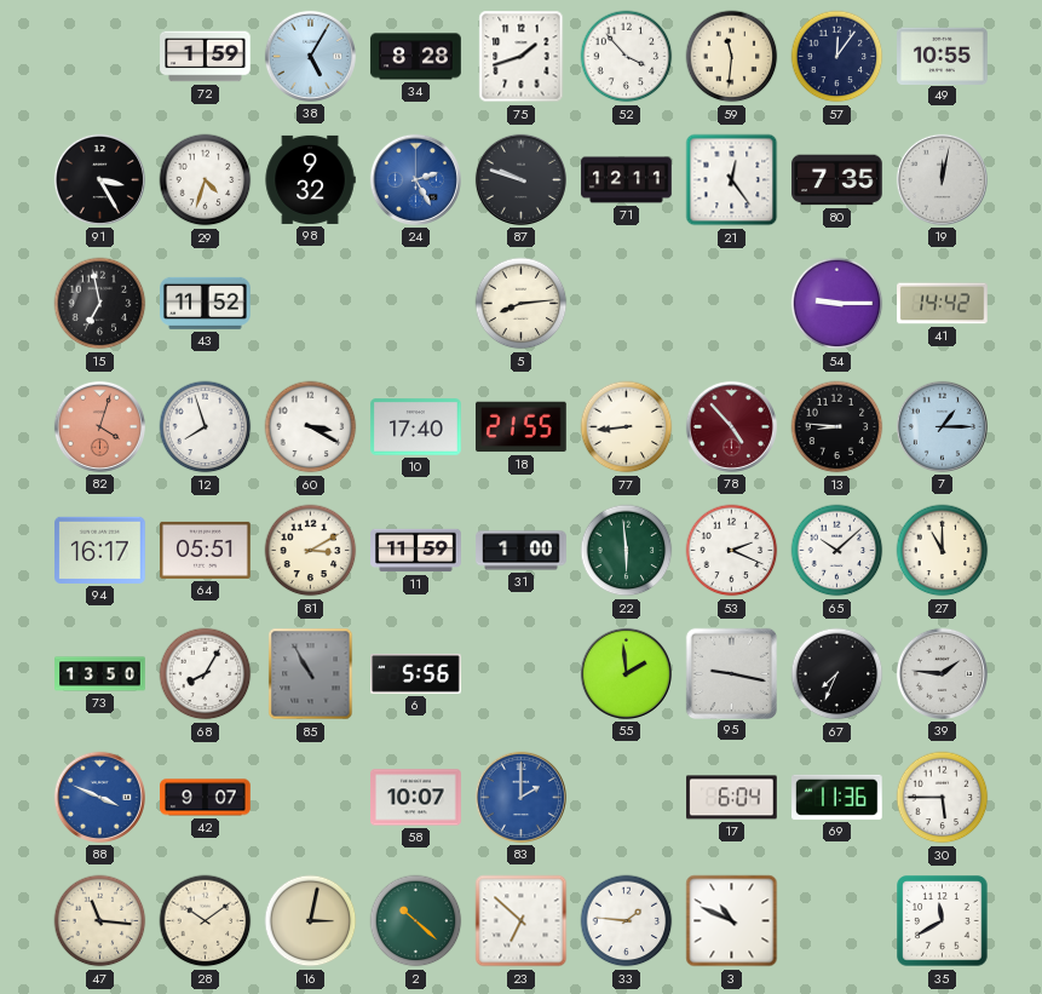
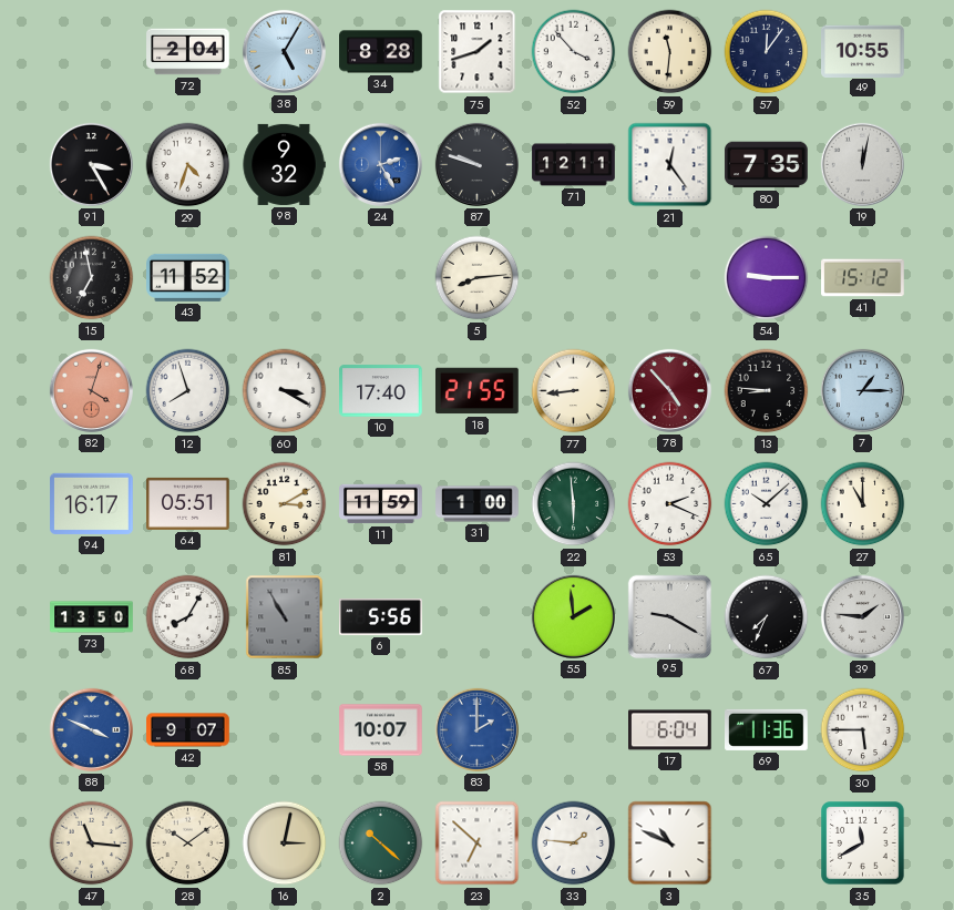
72: 1:59 -> 2:04 (188, 52)
41: 14:42 -> 15:12 (863, 278)
95: 9:17 -> 9:20 (669, 616)
